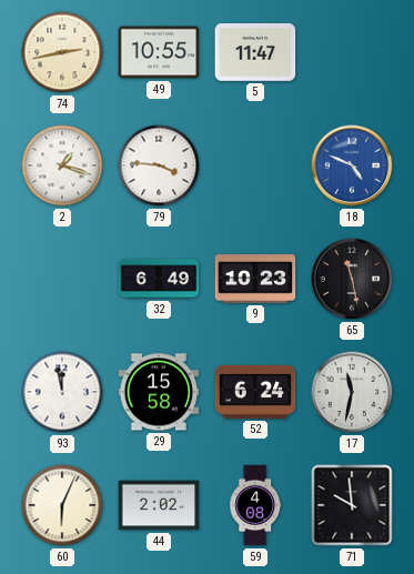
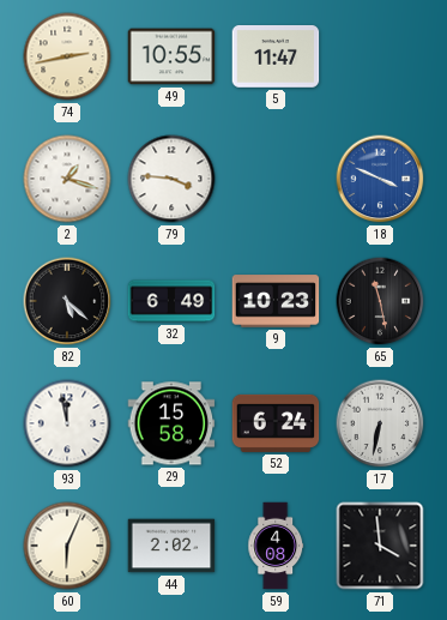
18: 4:49 -> 3:49 (380, 179)
82: none -> 5:22 (67, 301)
17: 11:32 -> 6:32 (380, 423)
71: 9:59 -> 3:59 (380, 546)
